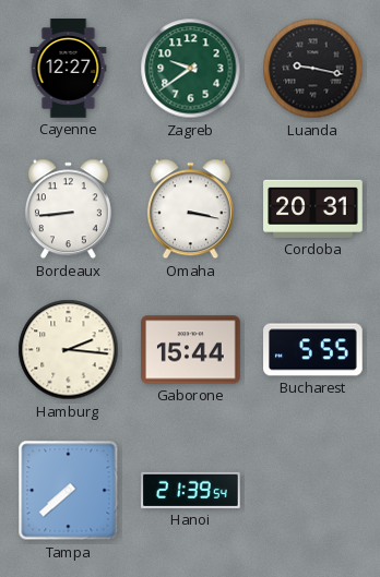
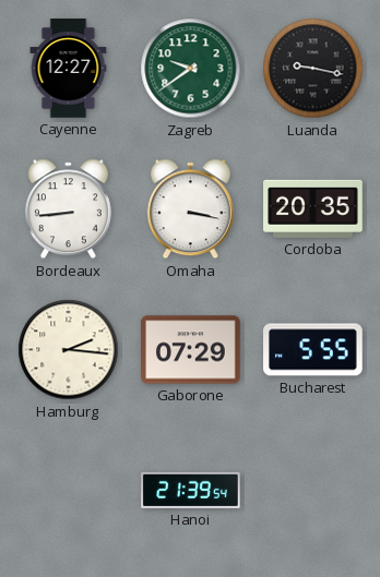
Cordoba: 20:31 -> 20:35 (313, 208)
Gaborone: 15:44 -> 07:29 (191, 350)
Tampa: 7:38 -> none (69, 491)
